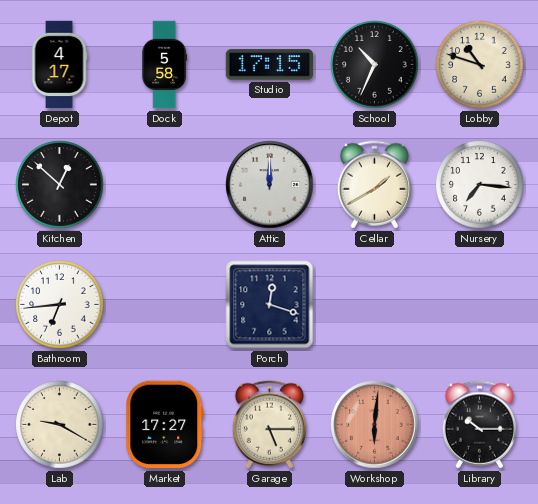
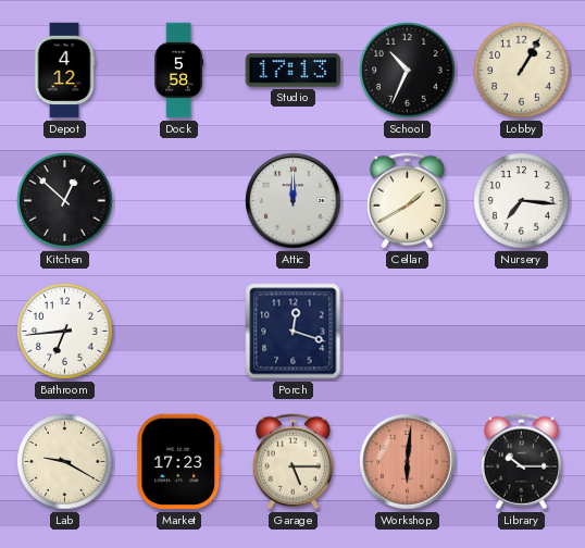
Depot: 4:17 -> 4:12 (64, 71)
Studio: 17:15 -> 17:13 (294, 71)
Lobby: 10:48 -> 1:05 (522, 71)
Market: 17:27 -> 17:23 (179, 462)
